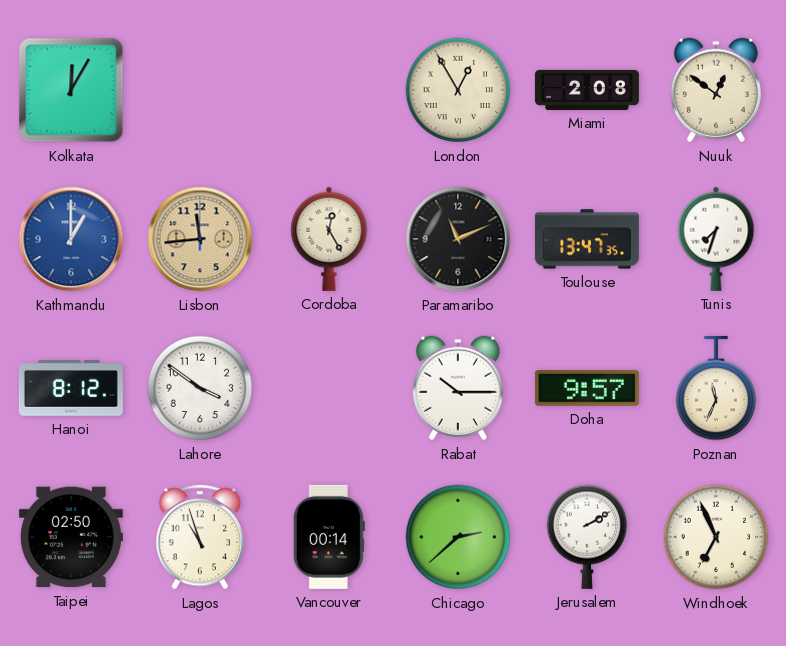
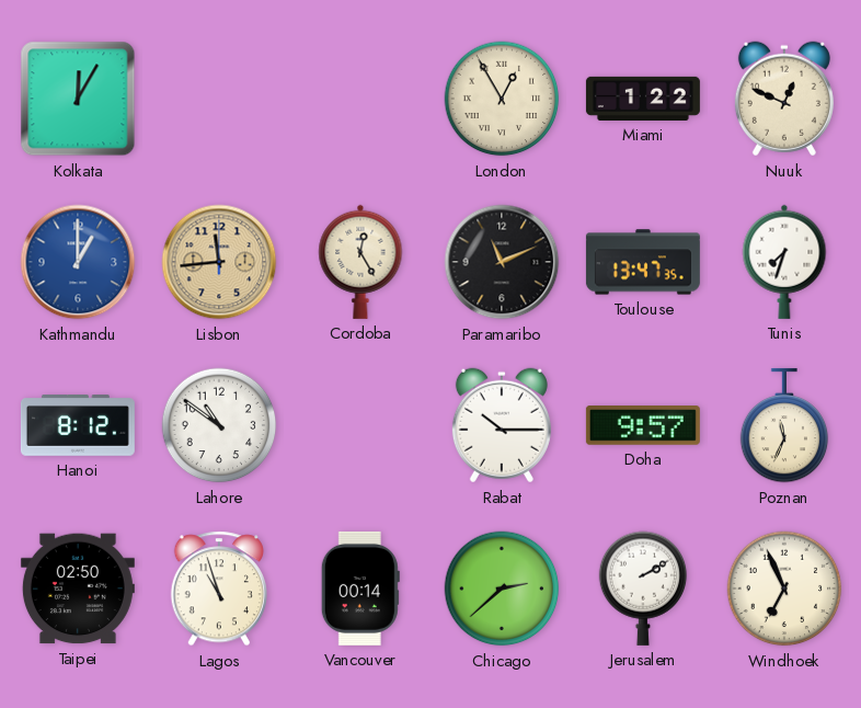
Miami: 2:08 -> 1:22 (643, 99)
Nuuk: 12:51 -> 12:49 (784, 99)
Lahore: 3:51 -> 10:51 (219, 425)
